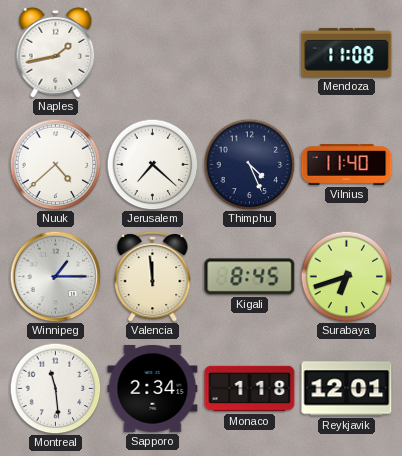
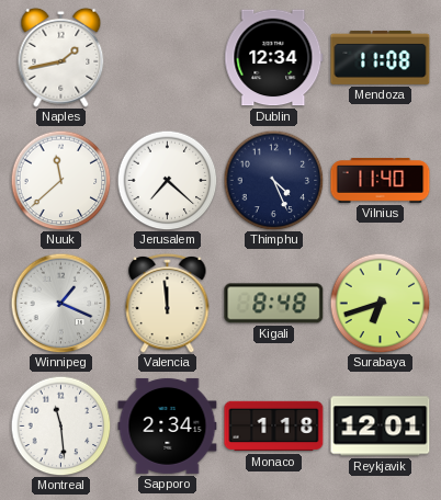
Dublin: none -> 12:34 (274, 58)
Nuuk: 4:38 -> 11:38 (60, 180)
Winnipeg: 1:15 -> 1:19 (60, 303)
Kigali: 8:45 -> 8:48 (274, 304)
